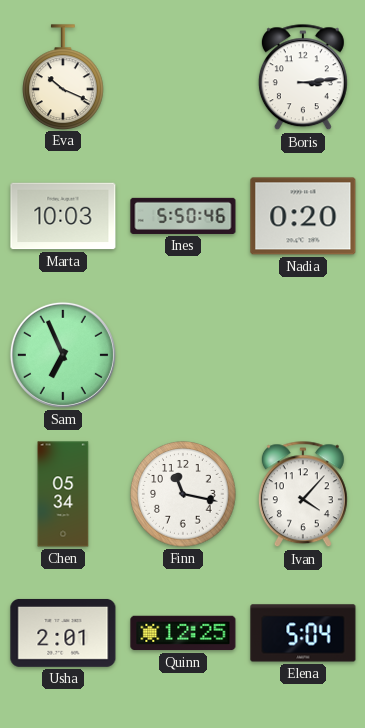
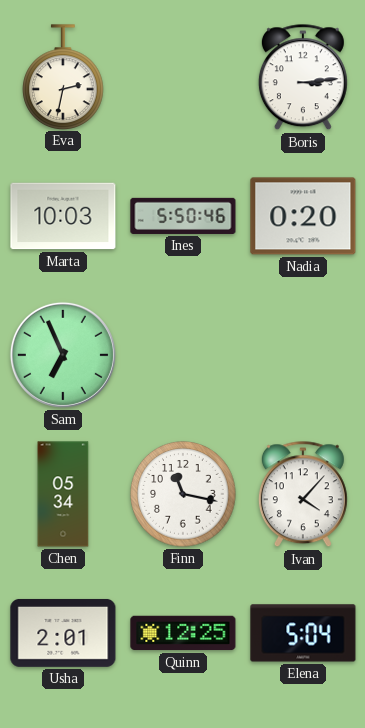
Eva: 10:19 -> 2:32 (63, 77)
